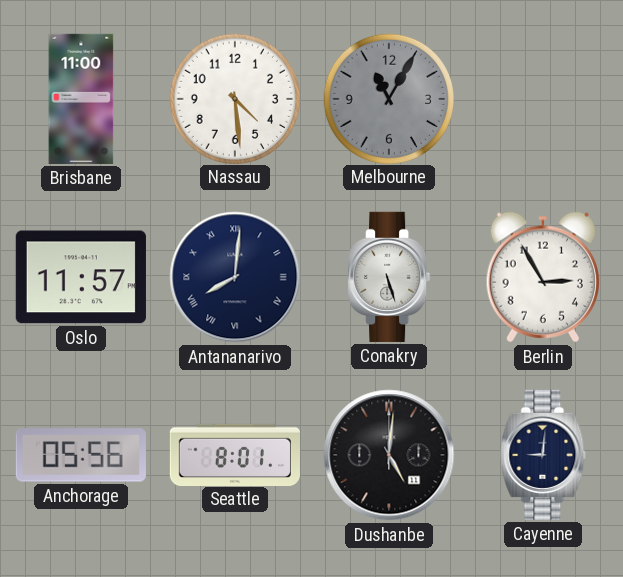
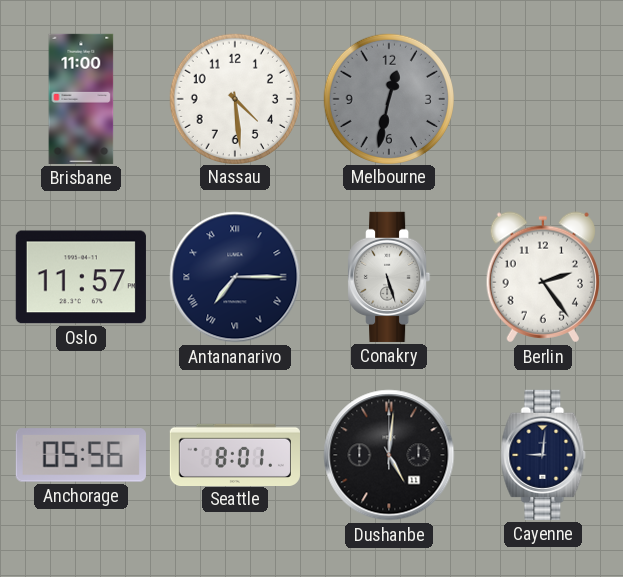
Melbourne: 11:05 -> 12:32 (388, 98)
Antananarivo: 8:01 -> 7:15 (235, 277)
Berlin: 2:55 -> 2:24 (542, 277)
